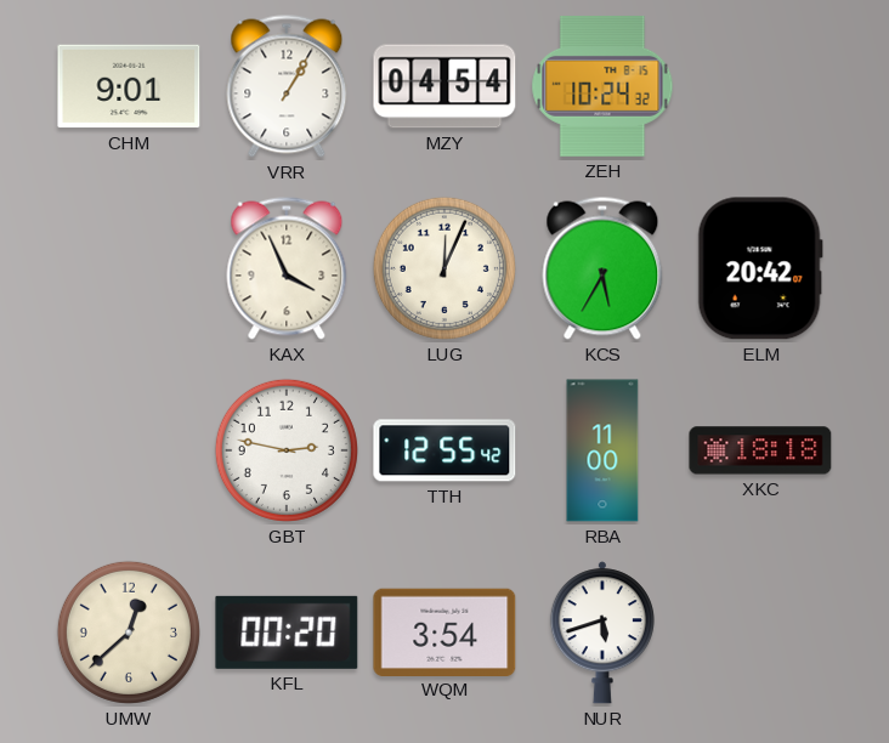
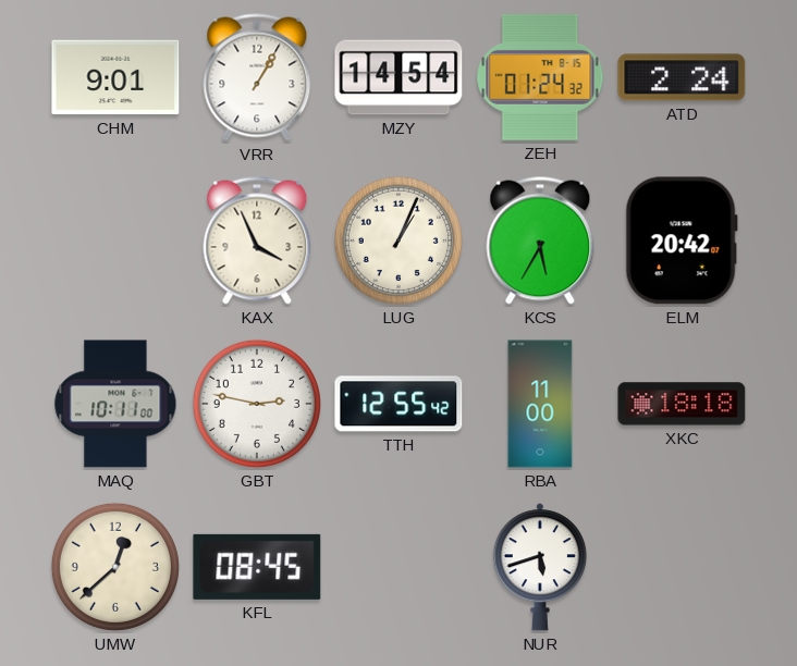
MZY: 04:54 -> 14:54 (398, 77)
ZEH: 10:24 -> 01:24 (540, 77)
ATD: none -> 2:24 (682, 77)
LUG: 12:04 -> 1:04 (398, 240)
MAQ: none -> 10:11 (115, 404)
KFL: 00:20 -> 08:45 (257, 567)
WQM: 3:54 -> none (444, 631)
